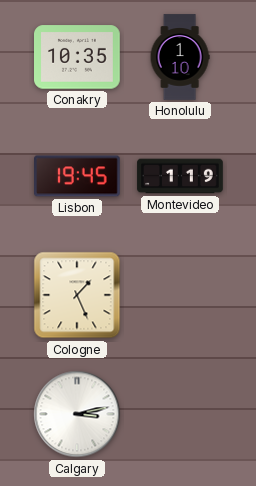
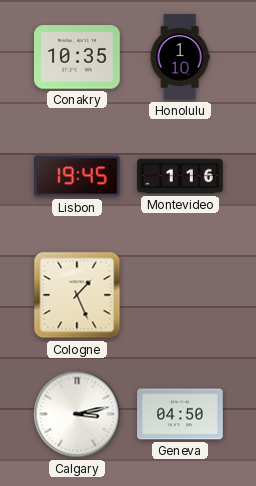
Montevideo: 1:19 -> 1:16 (180, 176)
Geneva: none -> 04:50 (180, 414)
